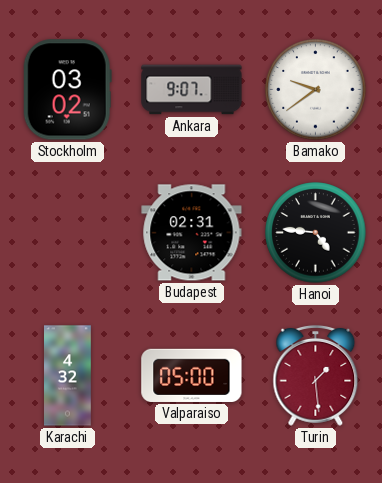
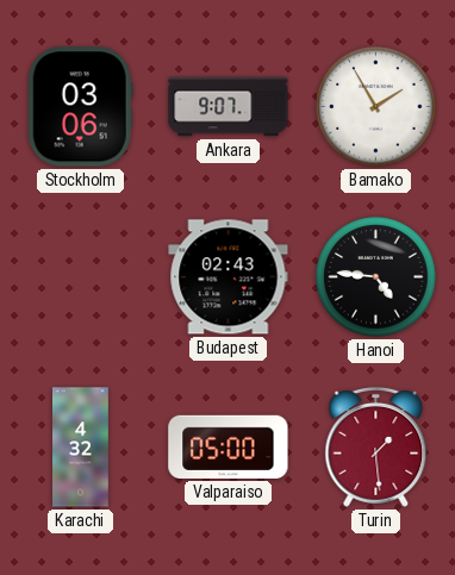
Stockholm: 03:02 -> 03:06 (80, 107)
Bamako: 9:39 -> 1:55 (376, 107)
Budapest: 02:31 -> 02:43 (229, 277)
